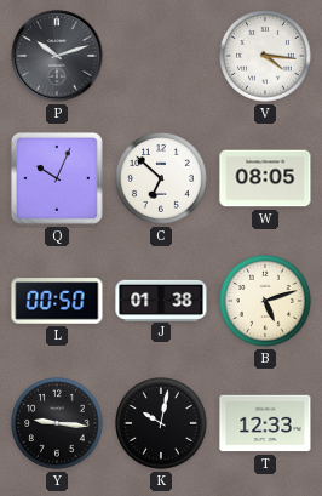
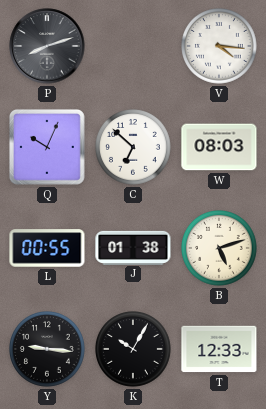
P: 10:12 -> 8:12 (47, 46)
W: 08:05 -> 08:03 (219, 147)
L: 00:50 -> 00:55 (47, 248)
K: 10:02 -> 10:05 (134, 350)
